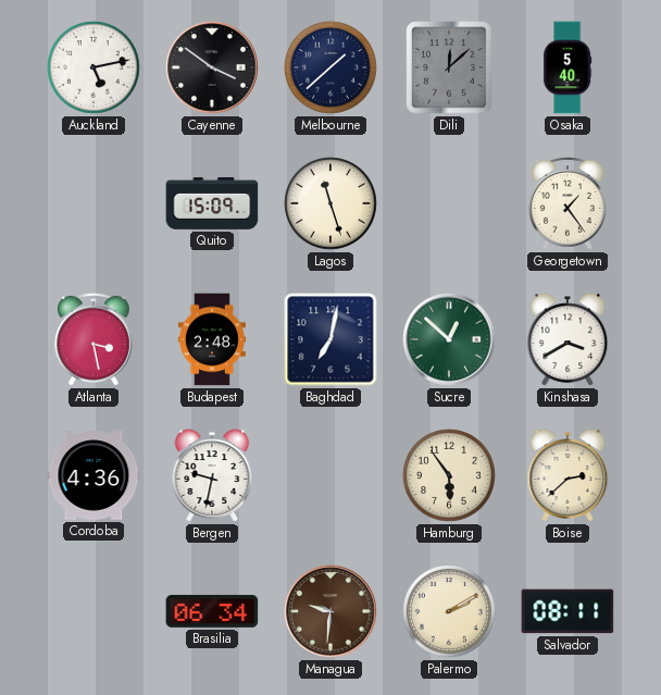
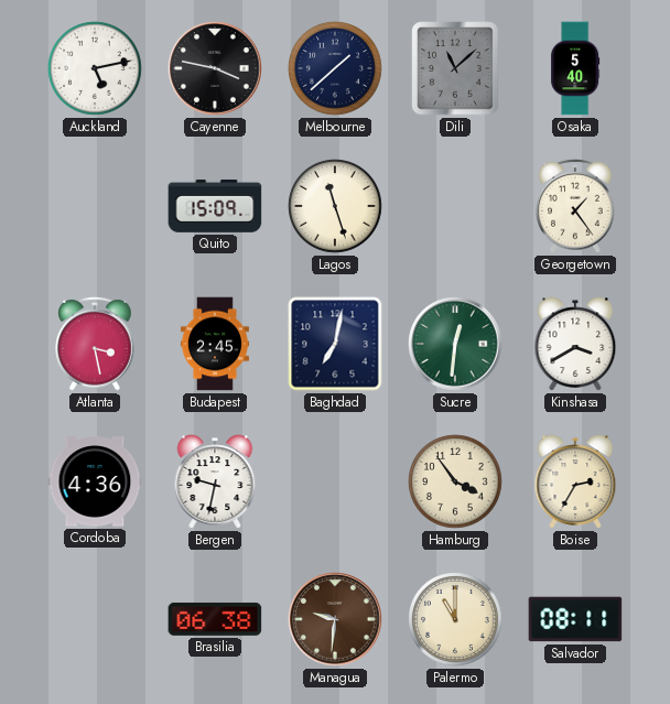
Cayenne: 3:51 -> 3:47 (215, 68)
Dili: 12:08 -> 11:08 (455, 68)
Budapest: 2:48 -> 2:45 (215, 344)
Sucre: 12:52 -> 12:31 (455, 344)
Hamburg: 5:54 -> 3:54 (455, 481)
Boise: 2:38 -> 2:35 (575, 481)
Brasilia: 06:34 -> 06:38 (215, 619)
Palermo: 2:10 -> 11:00 (455, 619)
